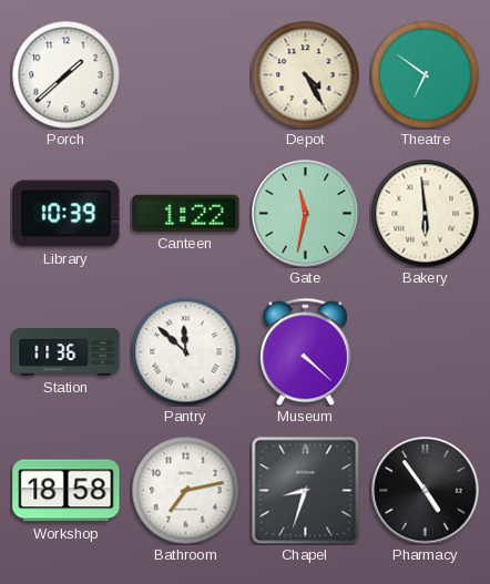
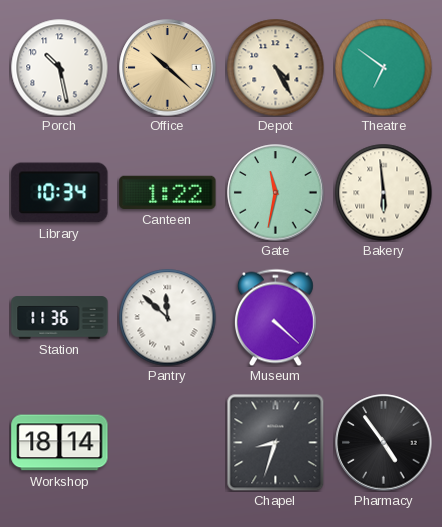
Porch: 1:38 -> 10:28 (59, 67)
Office: none -> 10:22 (168, 68)
Library: 10:39 -> 10:34 (60, 193)
Workshop: 18:58 -> 18:14 (60, 443)
Bathroom: 7:13 -> none (185, 490)
